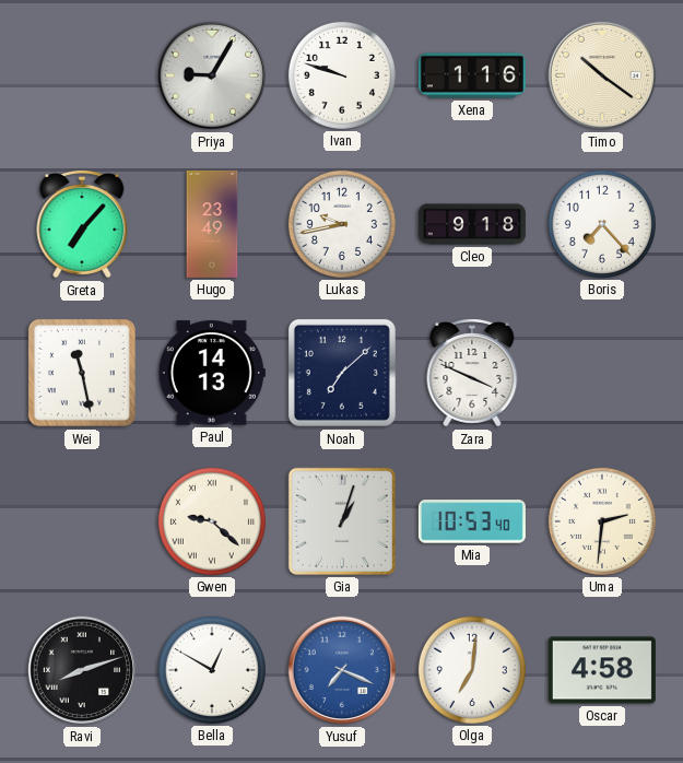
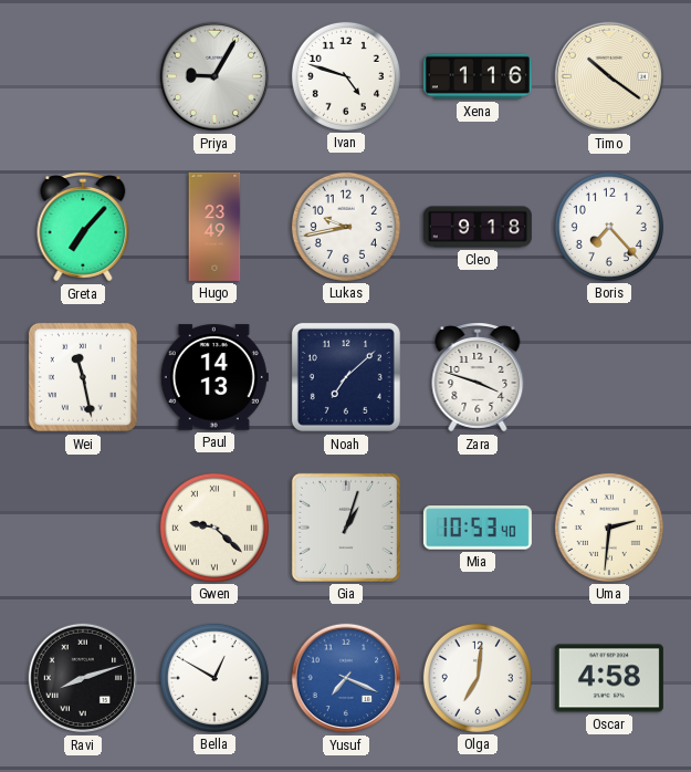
Ivan: 9:48 -> 4:48 (346, 76)
Zara: 3:49 -> 3:48 (478, 377)
